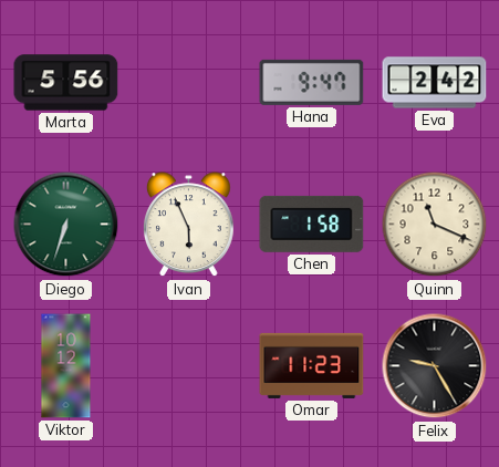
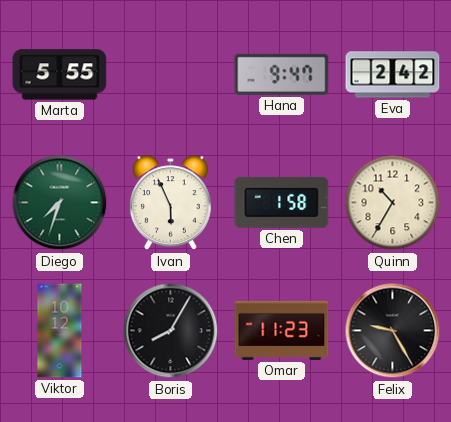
Marta: 5:56 -> 5:55 (60, 75)
Diego: 6:33 -> 7:33 (60, 203)
Quinn: 11:19 -> 10:35 (393, 203)
Boris: none -> 8:05 (171, 331)
